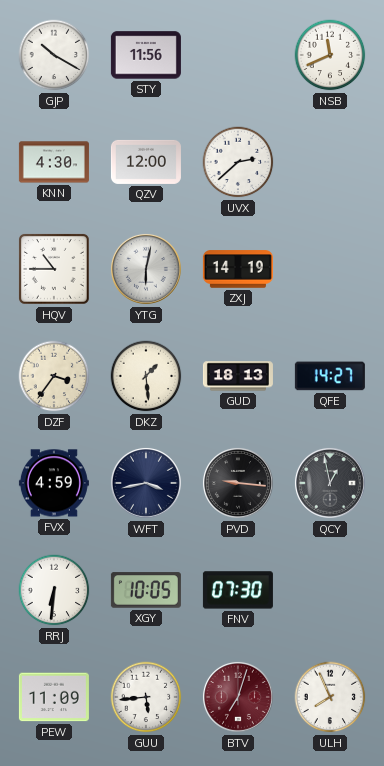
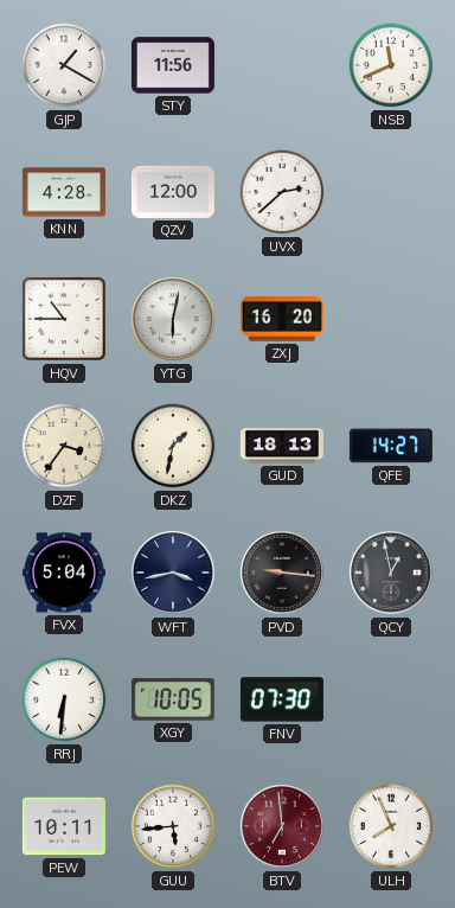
GJP: 10:20 -> 1:20 (64, 65)
KNN: 4:30 -> 4:28 (64, 192)
ZXJ: 14:19 -> 16:20 (282, 319)
DKZ: 1:29 -> 1:32 (173, 446)
FVX: 4:59 -> 5:04 (64, 573)
PEW: 11:09 -> 10:11 (64, 826)
BTV: 7:03 -> 6:59 (282, 826)
